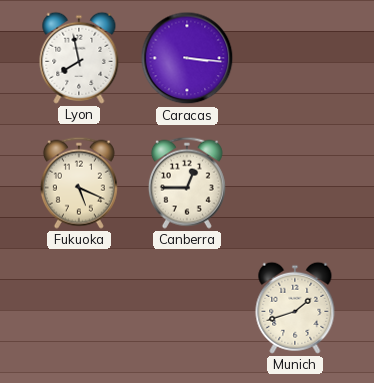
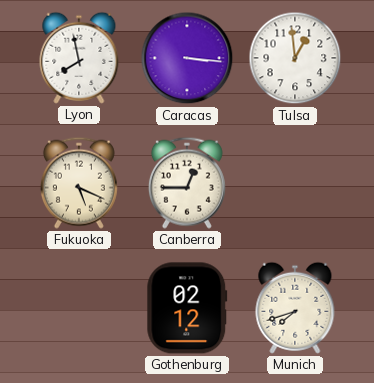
Tulsa: none -> 12:59 (295, 58)
Gothenburg: none -> 02:12 (187, 308)
Munich: 1:42 -> 7:42 (295, 308)
